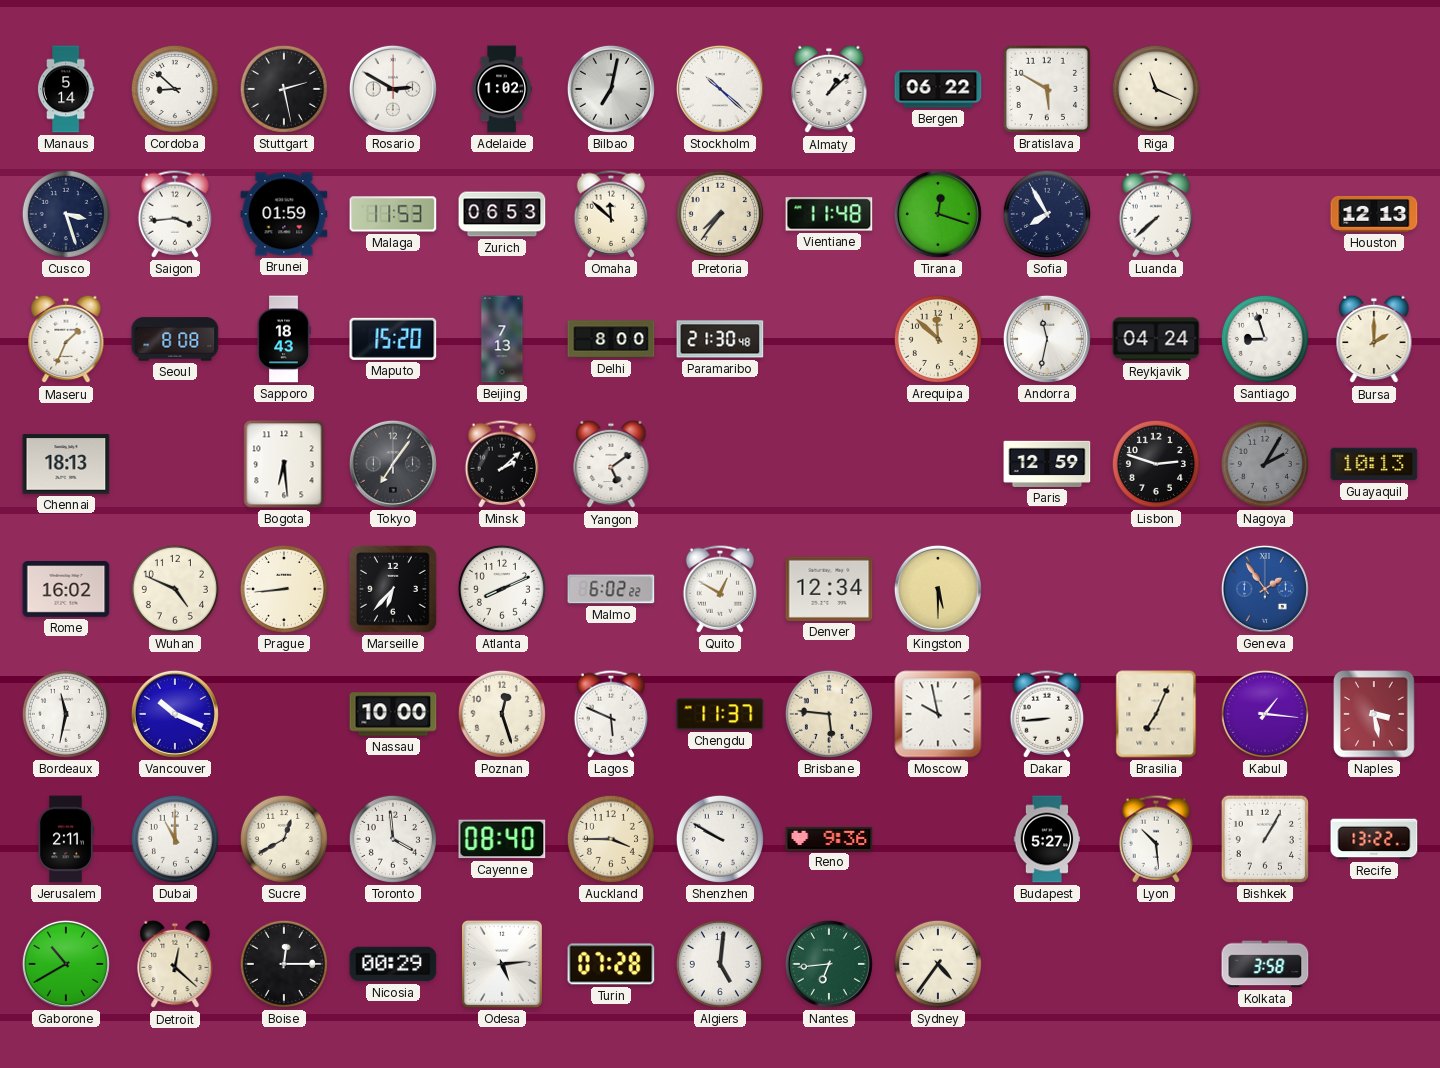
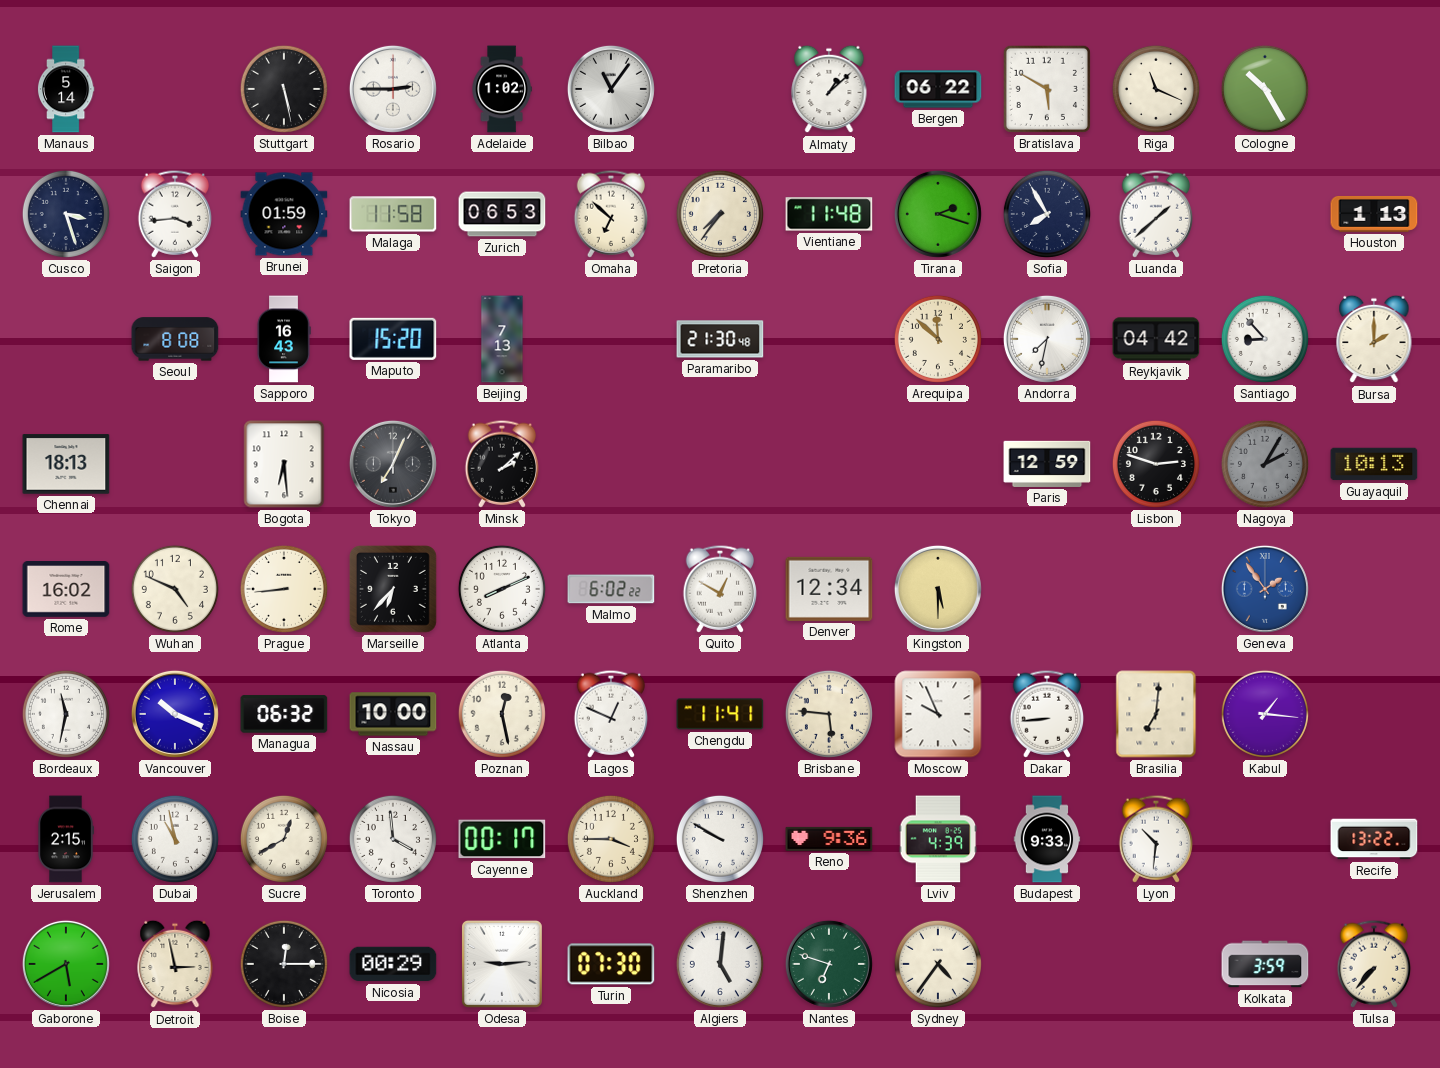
Cordoba: 8:52 -> none (175, 89)
Stuttgart: 2:28 -> 5:28 (284, 89)
Rosario: 2:50 -> 2:45 (393, 89)
Bilbao: 7:02 -> 11:06 (611, 89)
Stockholm: 10:22 -> none (720, 89)
Cologne: none -> 10:25 (1265, 89)
Malaga: 11:53 -> 11:58 (393, 214)
Omaha: 11:52 -> 6:52 (611, 214)
Tirana: 12:18 -> 2:18 (938, 214)
Luanda: 7:38 -> 1:38 (1156, 214)
Houston: 12:13 -> 1:13 (1374, 214)
Maseru: 1:34 -> none (66, 339)
Sapporo: 18:43 -> 16:43 (284, 339)
Delhi: 8:00 -> none (611, 339)
Andorra: 11:32 -> 7:32 (1047, 339)
Reykjavik: 04:24 -> 04:42 (1156, 339)
Santiago: 8:57 -> 8:53 (1265, 339)
Tokyo: 7:06 -> 7:04 (393, 464)
Yangon: 5:09 -> none (611, 464)
Managua: none -> 06:32 (284, 714)
Poznan: 12:27 -> 12:28 (502, 714)
Lagos: 5:49 -> 12:49 (611, 714)
Chengdu: 11:37 -> 11:41 (720, 714)
Moscow: 9:58 -> 9:56 (938, 714)
Brasilia: 7:04 -> 7:01 (1156, 714)
Naples: 3:28 -> none (1374, 714)
Jerusalem: 2:11 -> 2:15 (66, 839)
Dubai: 11:00 -> 10:58 (175, 839)
Cayenne: 08:40 -> 00:17 (502, 839)
Lviv: none -> 4:39 (938, 839)
Budapest: 5:27 -> 9:33 (1047, 839)
Lyon: 10:29 -> 10:31 (1156, 839)
Bishkek: 1:05 -> none (1265, 839)
Gaborone: 10:40 -> 5:40 (66, 964)
Detroit: 12:22 -> 2:58 (175, 964)
Odesa: 5:14 -> 9:14 (502, 964)
Turin: 07:28 -> 07:30 (611, 964)
Nantes: 6:44 -> 6:48 (829, 964)
Kolkata: 3:58 -> 3:59 (1265, 964)
Tulsa: none -> 7:37 (1374, 964)
